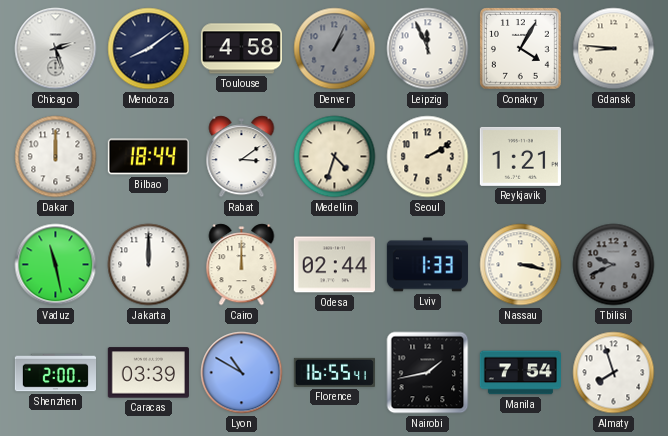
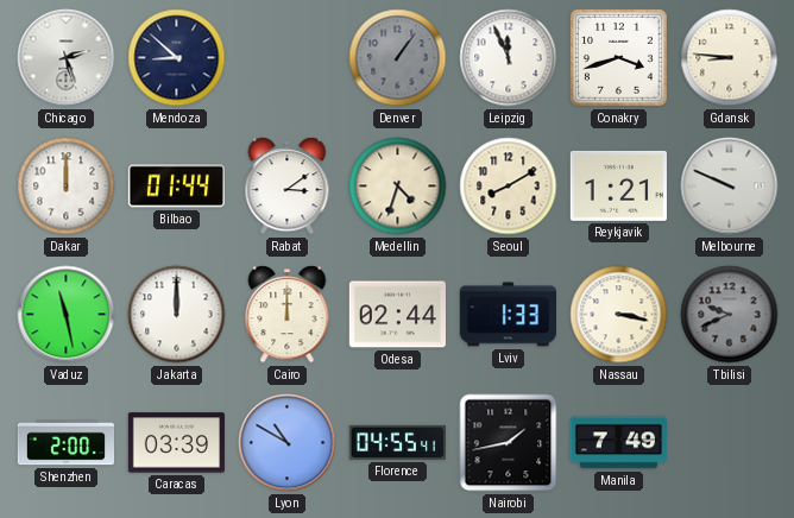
Mendoza: 8:09 -> 8:52 (177, 58)
Toulouse: 4:58 -> none (241, 49)
Denver: 1:04 -> 1:06 (398, 58)
Conakry: 4:05 -> 3:42 (619, 58)
Bilbao: 18:44 -> 01:44 (176, 187)
Seoul: 2:10 -> 8:10 (509, 187)
Melbourne: none -> 9:49 (730, 187)
Florence: 16:55 -> 04:55 (397, 442)
Manila: 7:54 -> 7:49 (618, 443)
Almaty: 7:57 -> none (614, 373)
